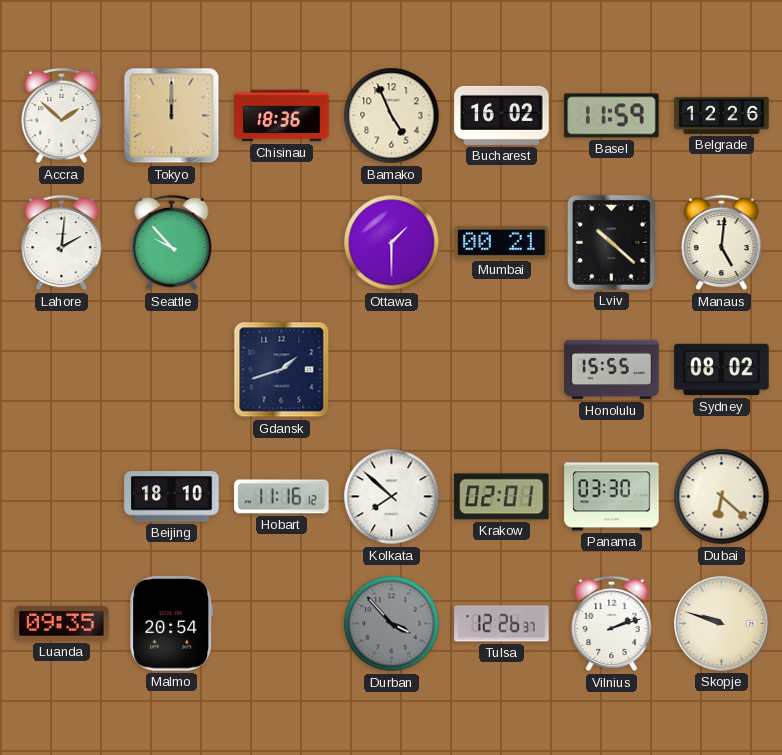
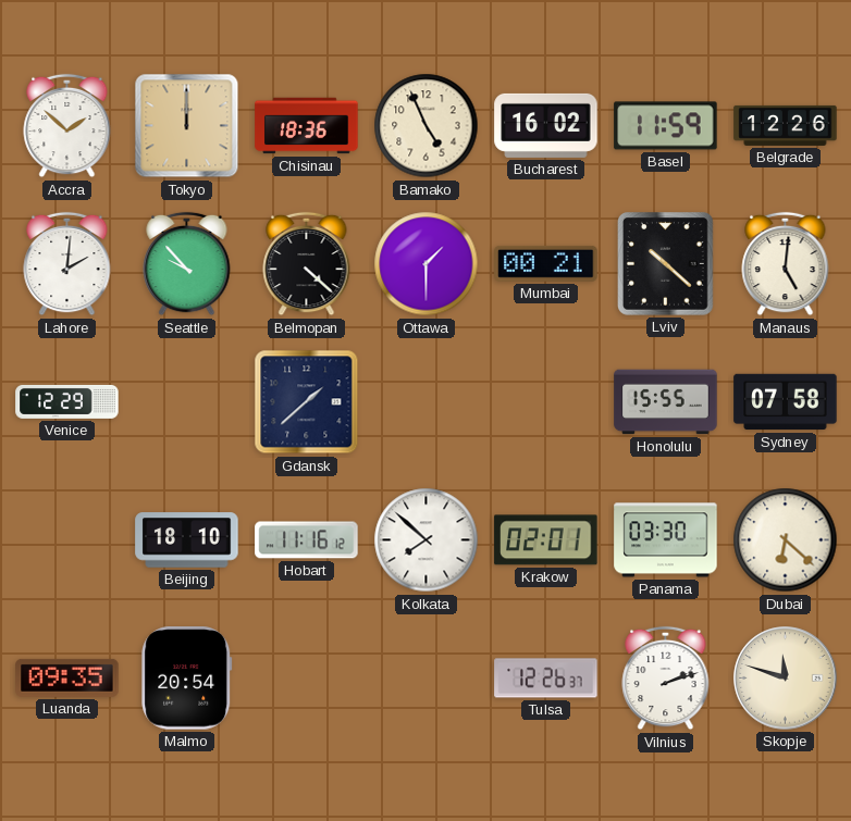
Belmopan: none -> 4:22 (307, 264)
Venice: none -> 12:29 (67, 401)
Gdansk: 1:42 -> 1:38 (307, 402)
Sydney: 08:02 -> 07:58 (786, 402)
Durban: 3:53 -> none (392, 624)
Skopje: 9:48 -> 11:48 (786, 679)
